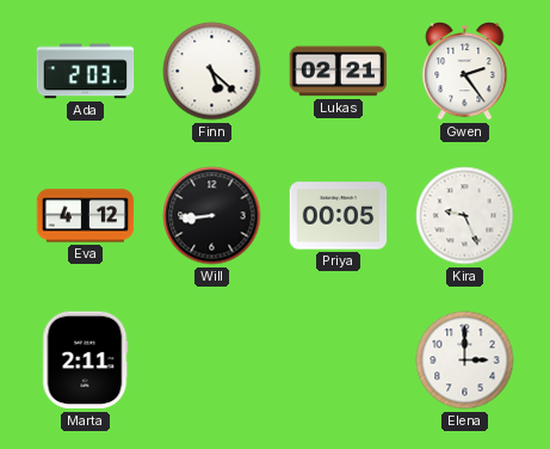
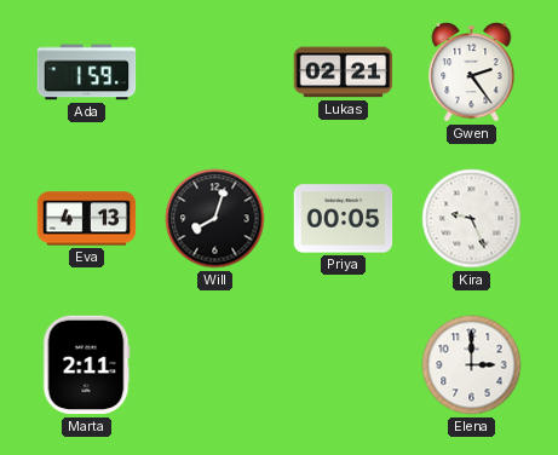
Ada: 2:03 -> 1:59 (87, 73)
Finn: 5:22 -> none (212, 72)
Eva: 4:12 -> 4:13 (87, 219)
Will: 8:44 -> 8:03 (215, 219)
